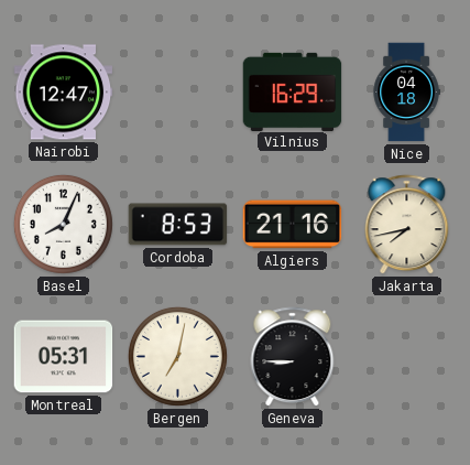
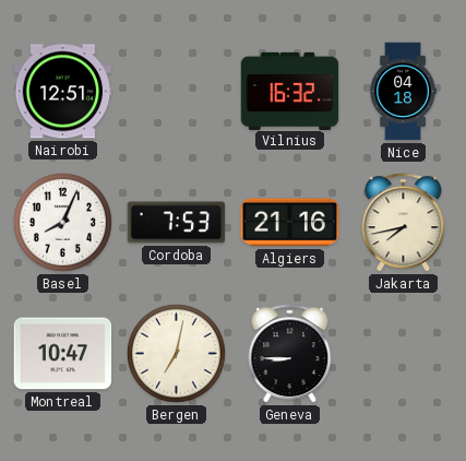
Nairobi: 12:47 -> 12:51 (63, 92)
Vilnius: 16:29 -> 16:32 (290, 91)
Cordoba: 8:53 -> 7:53 (177, 223)
Montreal: 05:31 -> 10:47 (63, 354)
